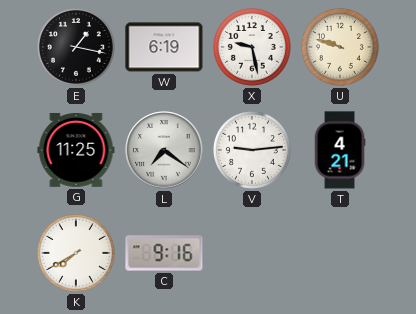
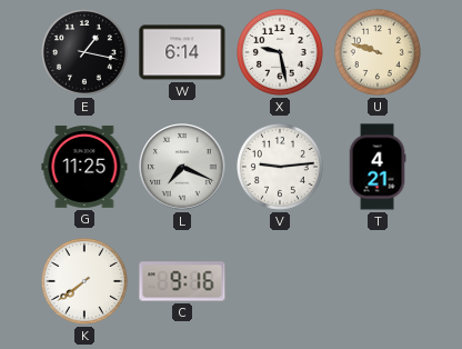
W: 6:19 -> 6:14 (182, 52)
L: 7:21 -> 7:19 (182, 167)
K: 7:40 -> 7:39 (84, 281)
